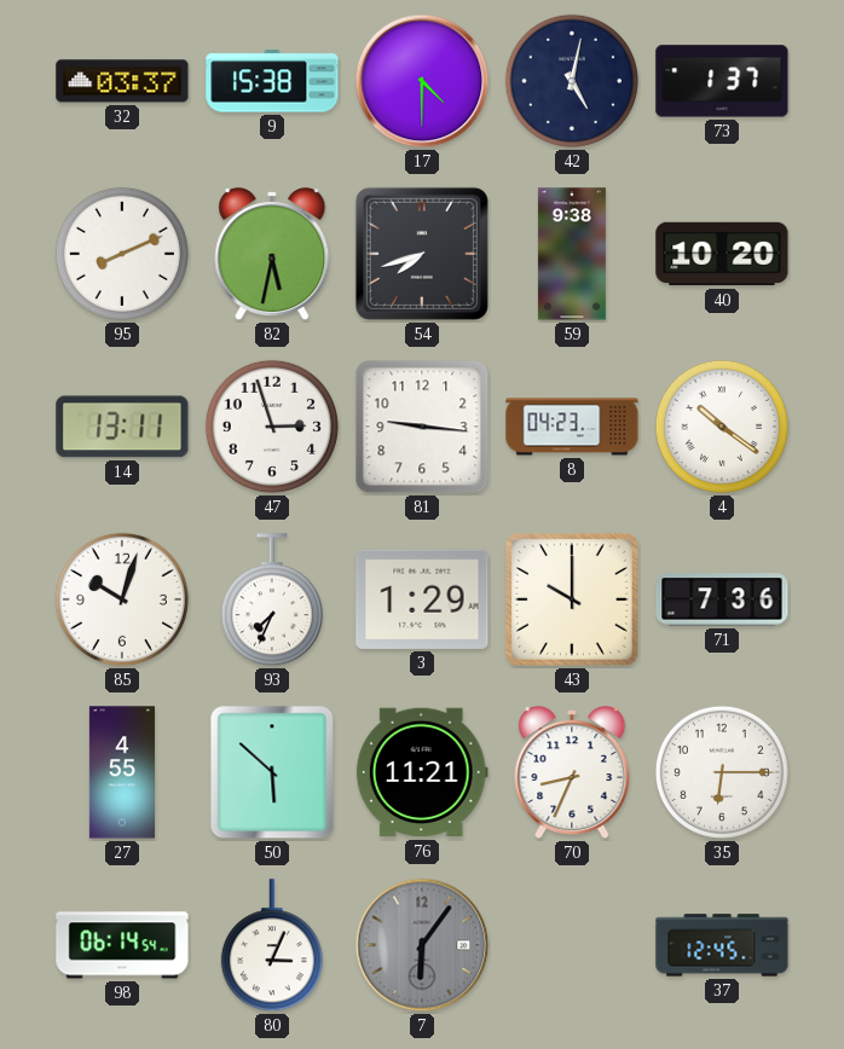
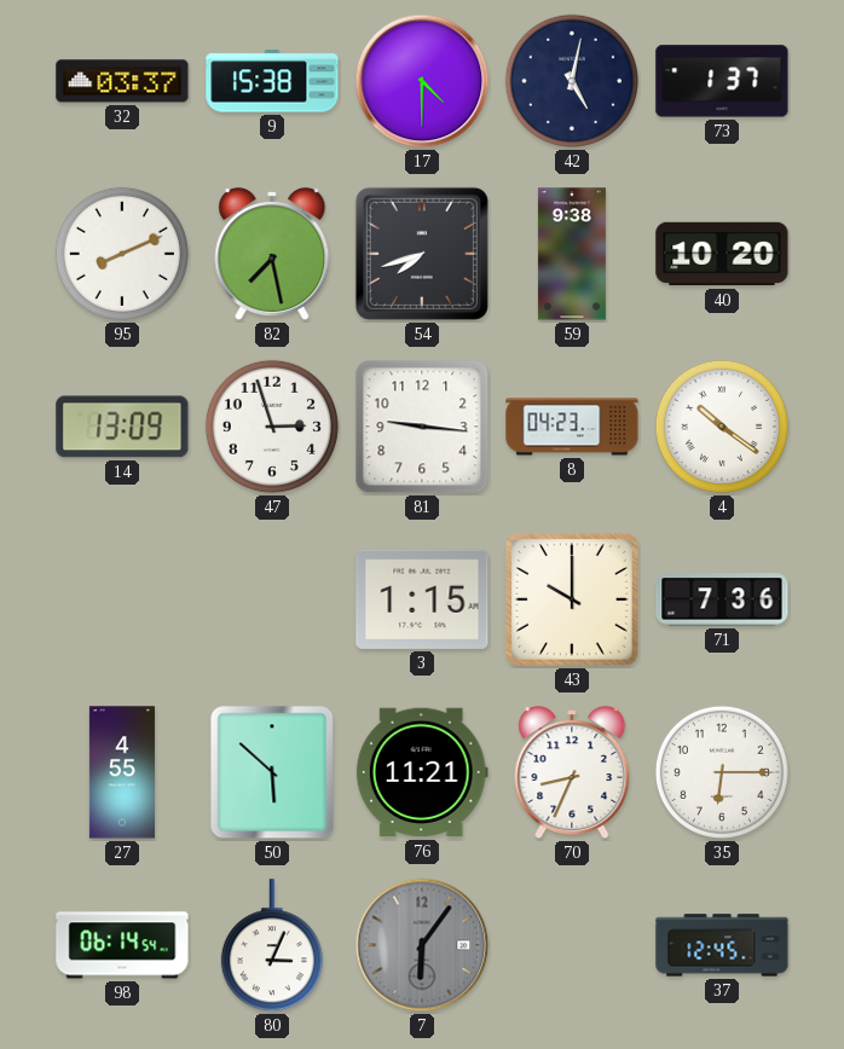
82: 5:32 -> 7:28 (272, 255)
14: 13:11 -> 13:09 (122, 427)
85: 10:03 -> none (122, 599)
93: 7:34 -> none (272, 601)
3: 1:29 -> 1:15 (422, 599)
